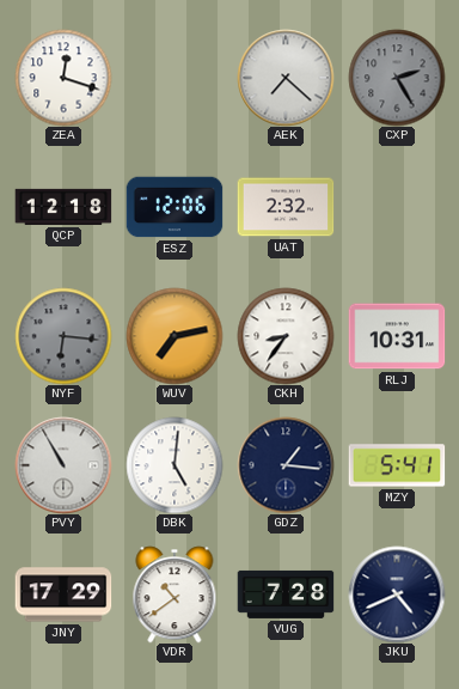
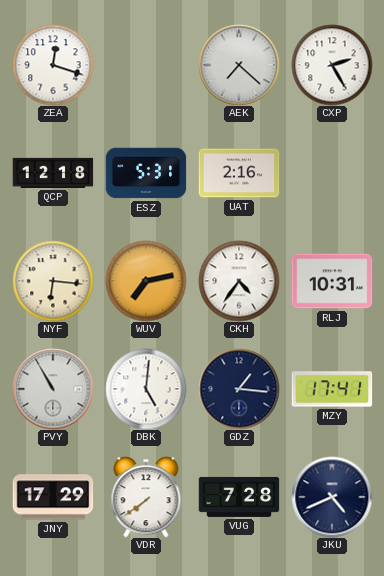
CXP dial: grey -> white (332, 65)
ESZ: 12:06 -> 5:31 (146, 173)
UAT: 2:32 -> 2:16 (239, 173)
NYF dial: grey -> cream (53, 281)
CKH: 8:36 -> 4:36 (239, 281)
MZY: 5:41 -> 17:41 (332, 389)
VDR: 10:39 -> 7:39 (146, 497)
